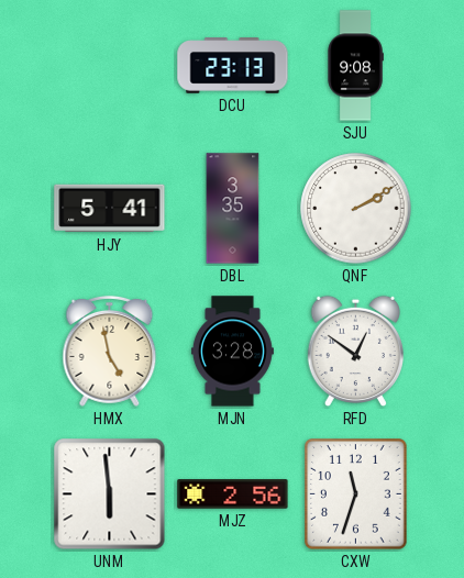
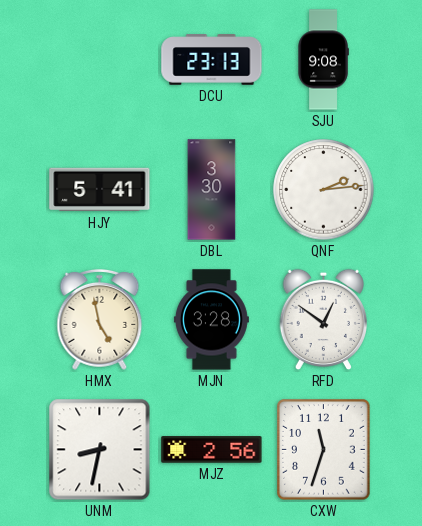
DBL: 3:35 -> 3:30 (212, 190)
QNF: 2:10 -> 2:14 (324, 190)
UNM: 5:59 -> 8:32 (100, 450)
